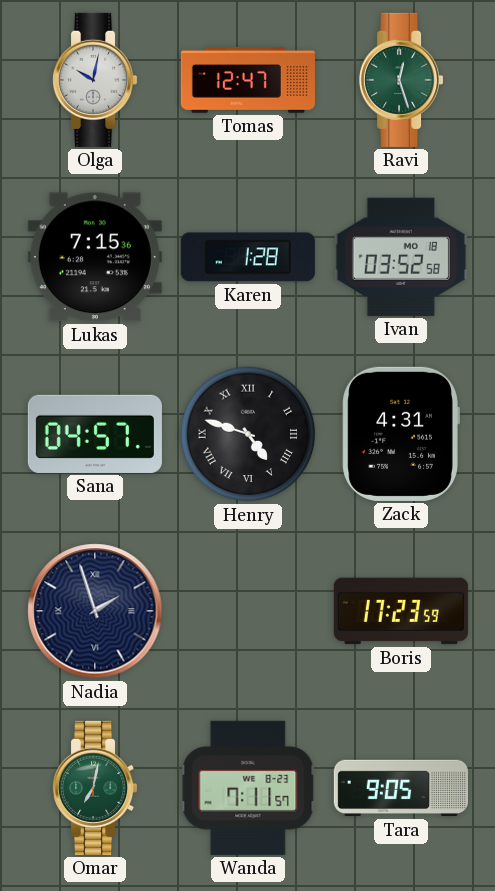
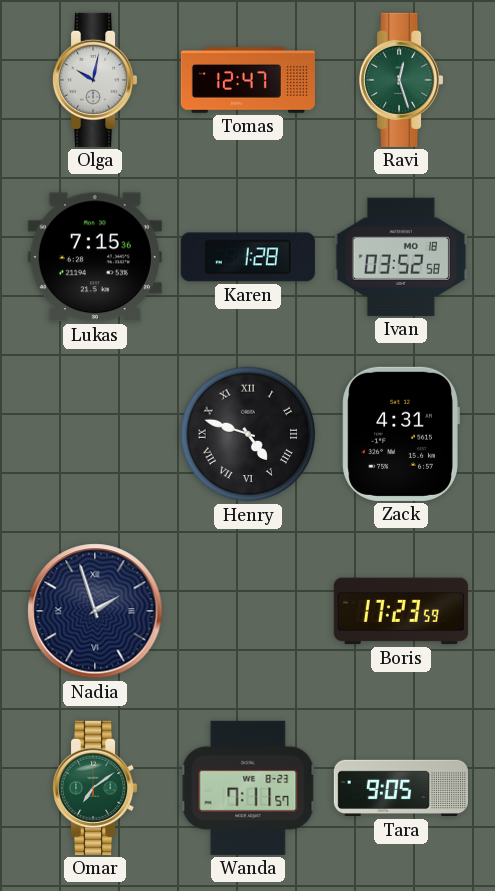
Sana: 04:57 -> none (95, 434)
Omar: 7:02 -> 7:09 (96, 788)
